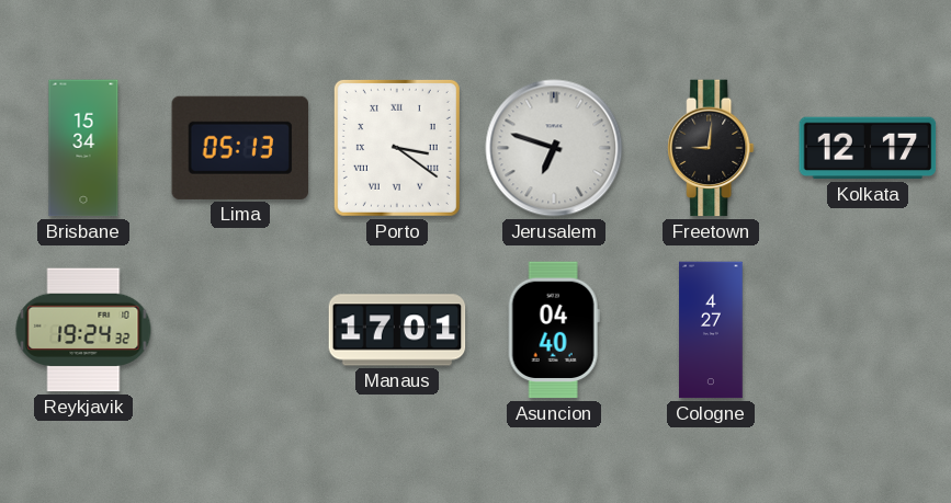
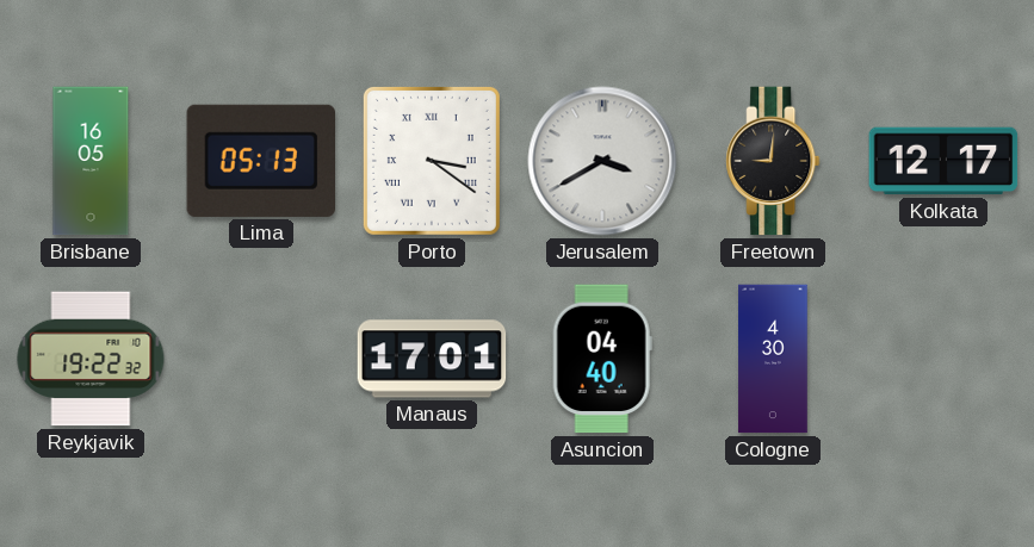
Brisbane: 15:34 -> 16:05 (91, 161)
Jerusalem: 6:48 -> 3:40 (602, 161)
Reykjavik: 19:24 -> 19:22 (91, 359)
Cologne: 4:27 -> 4:30 (773, 359)
